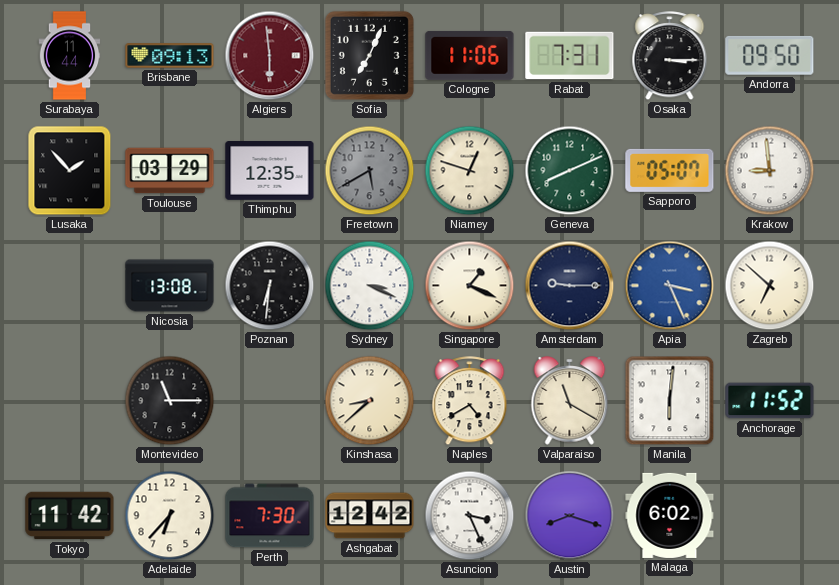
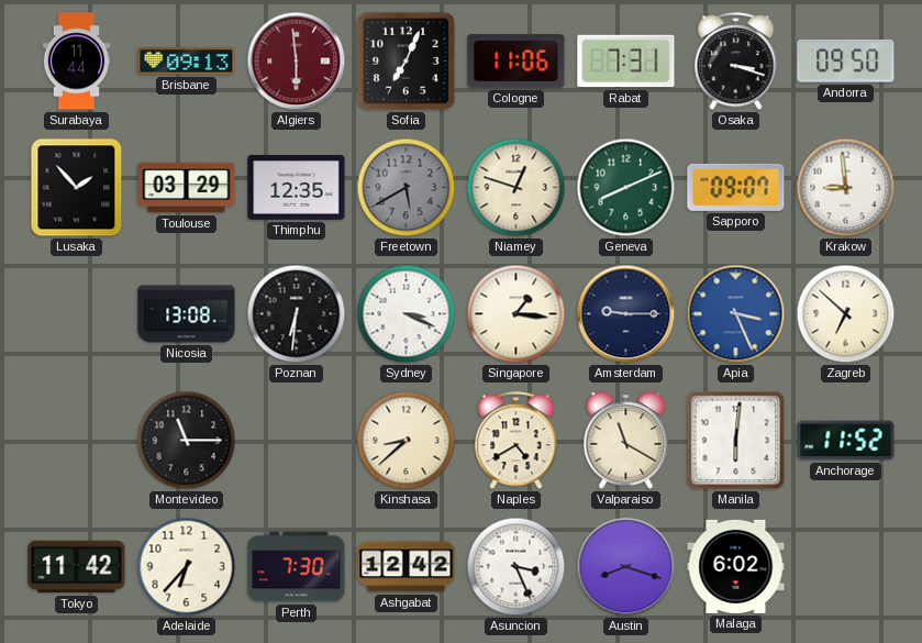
Osaka: 3:15 -> 3:18 (736, 62)
Sapporo: 05:07 -> 09:07 (736, 187)
Singapore: 1:19 -> 1:16 (516, 314)
